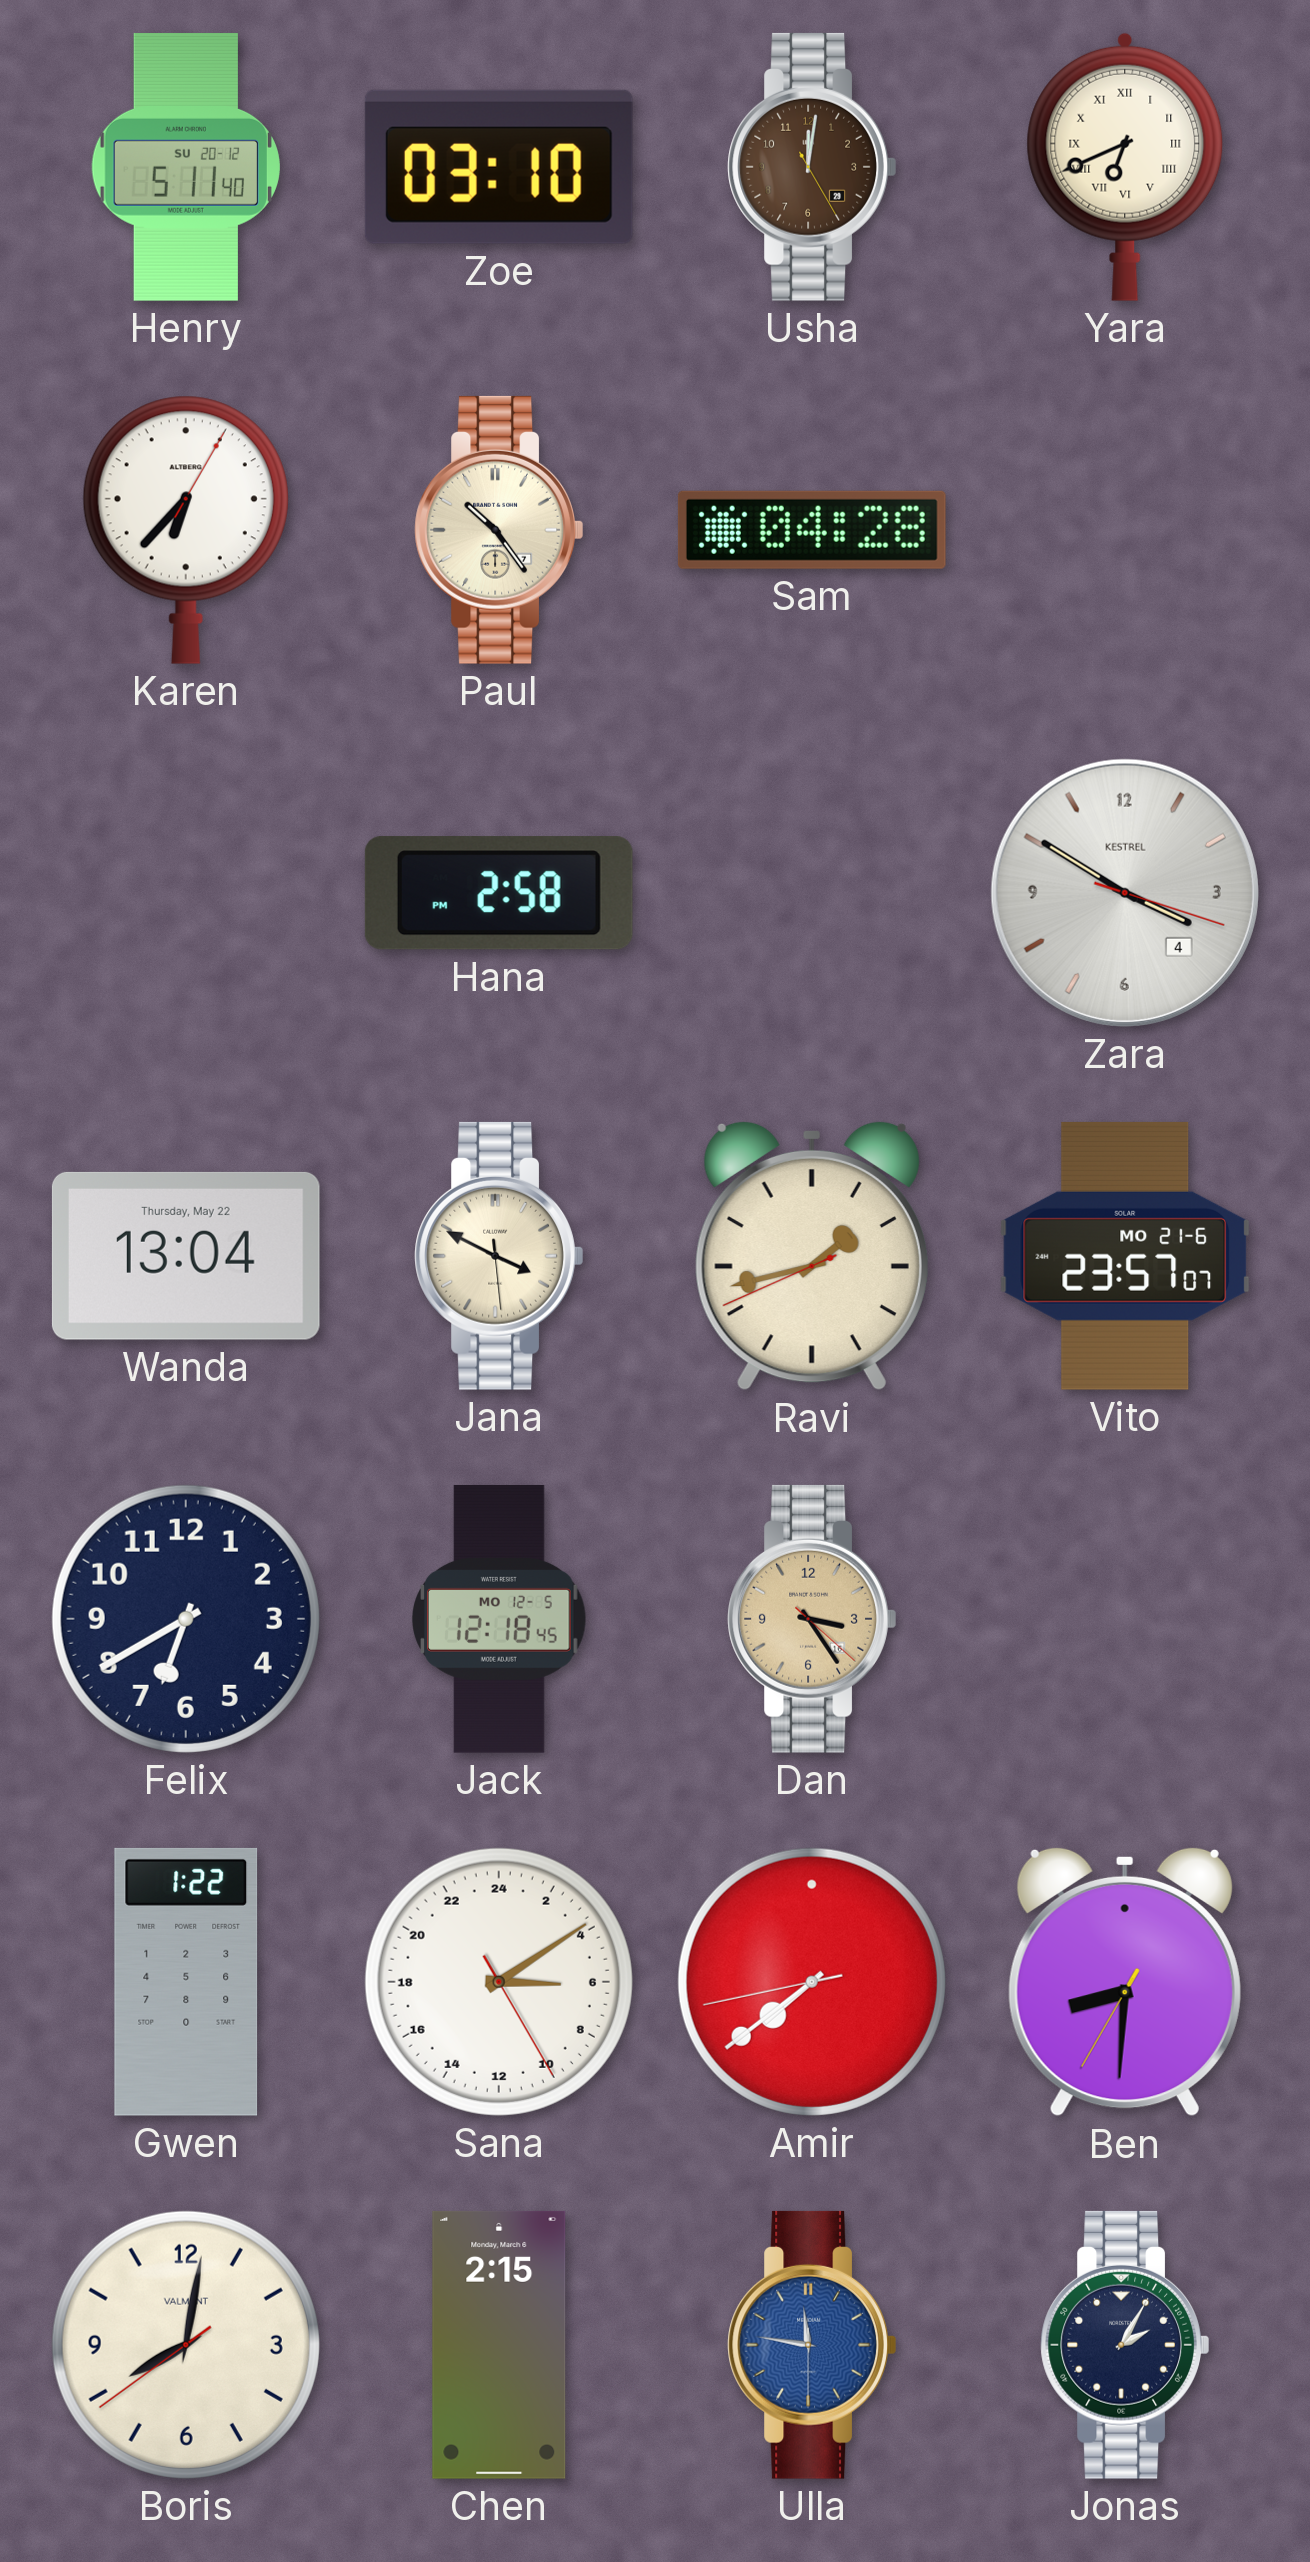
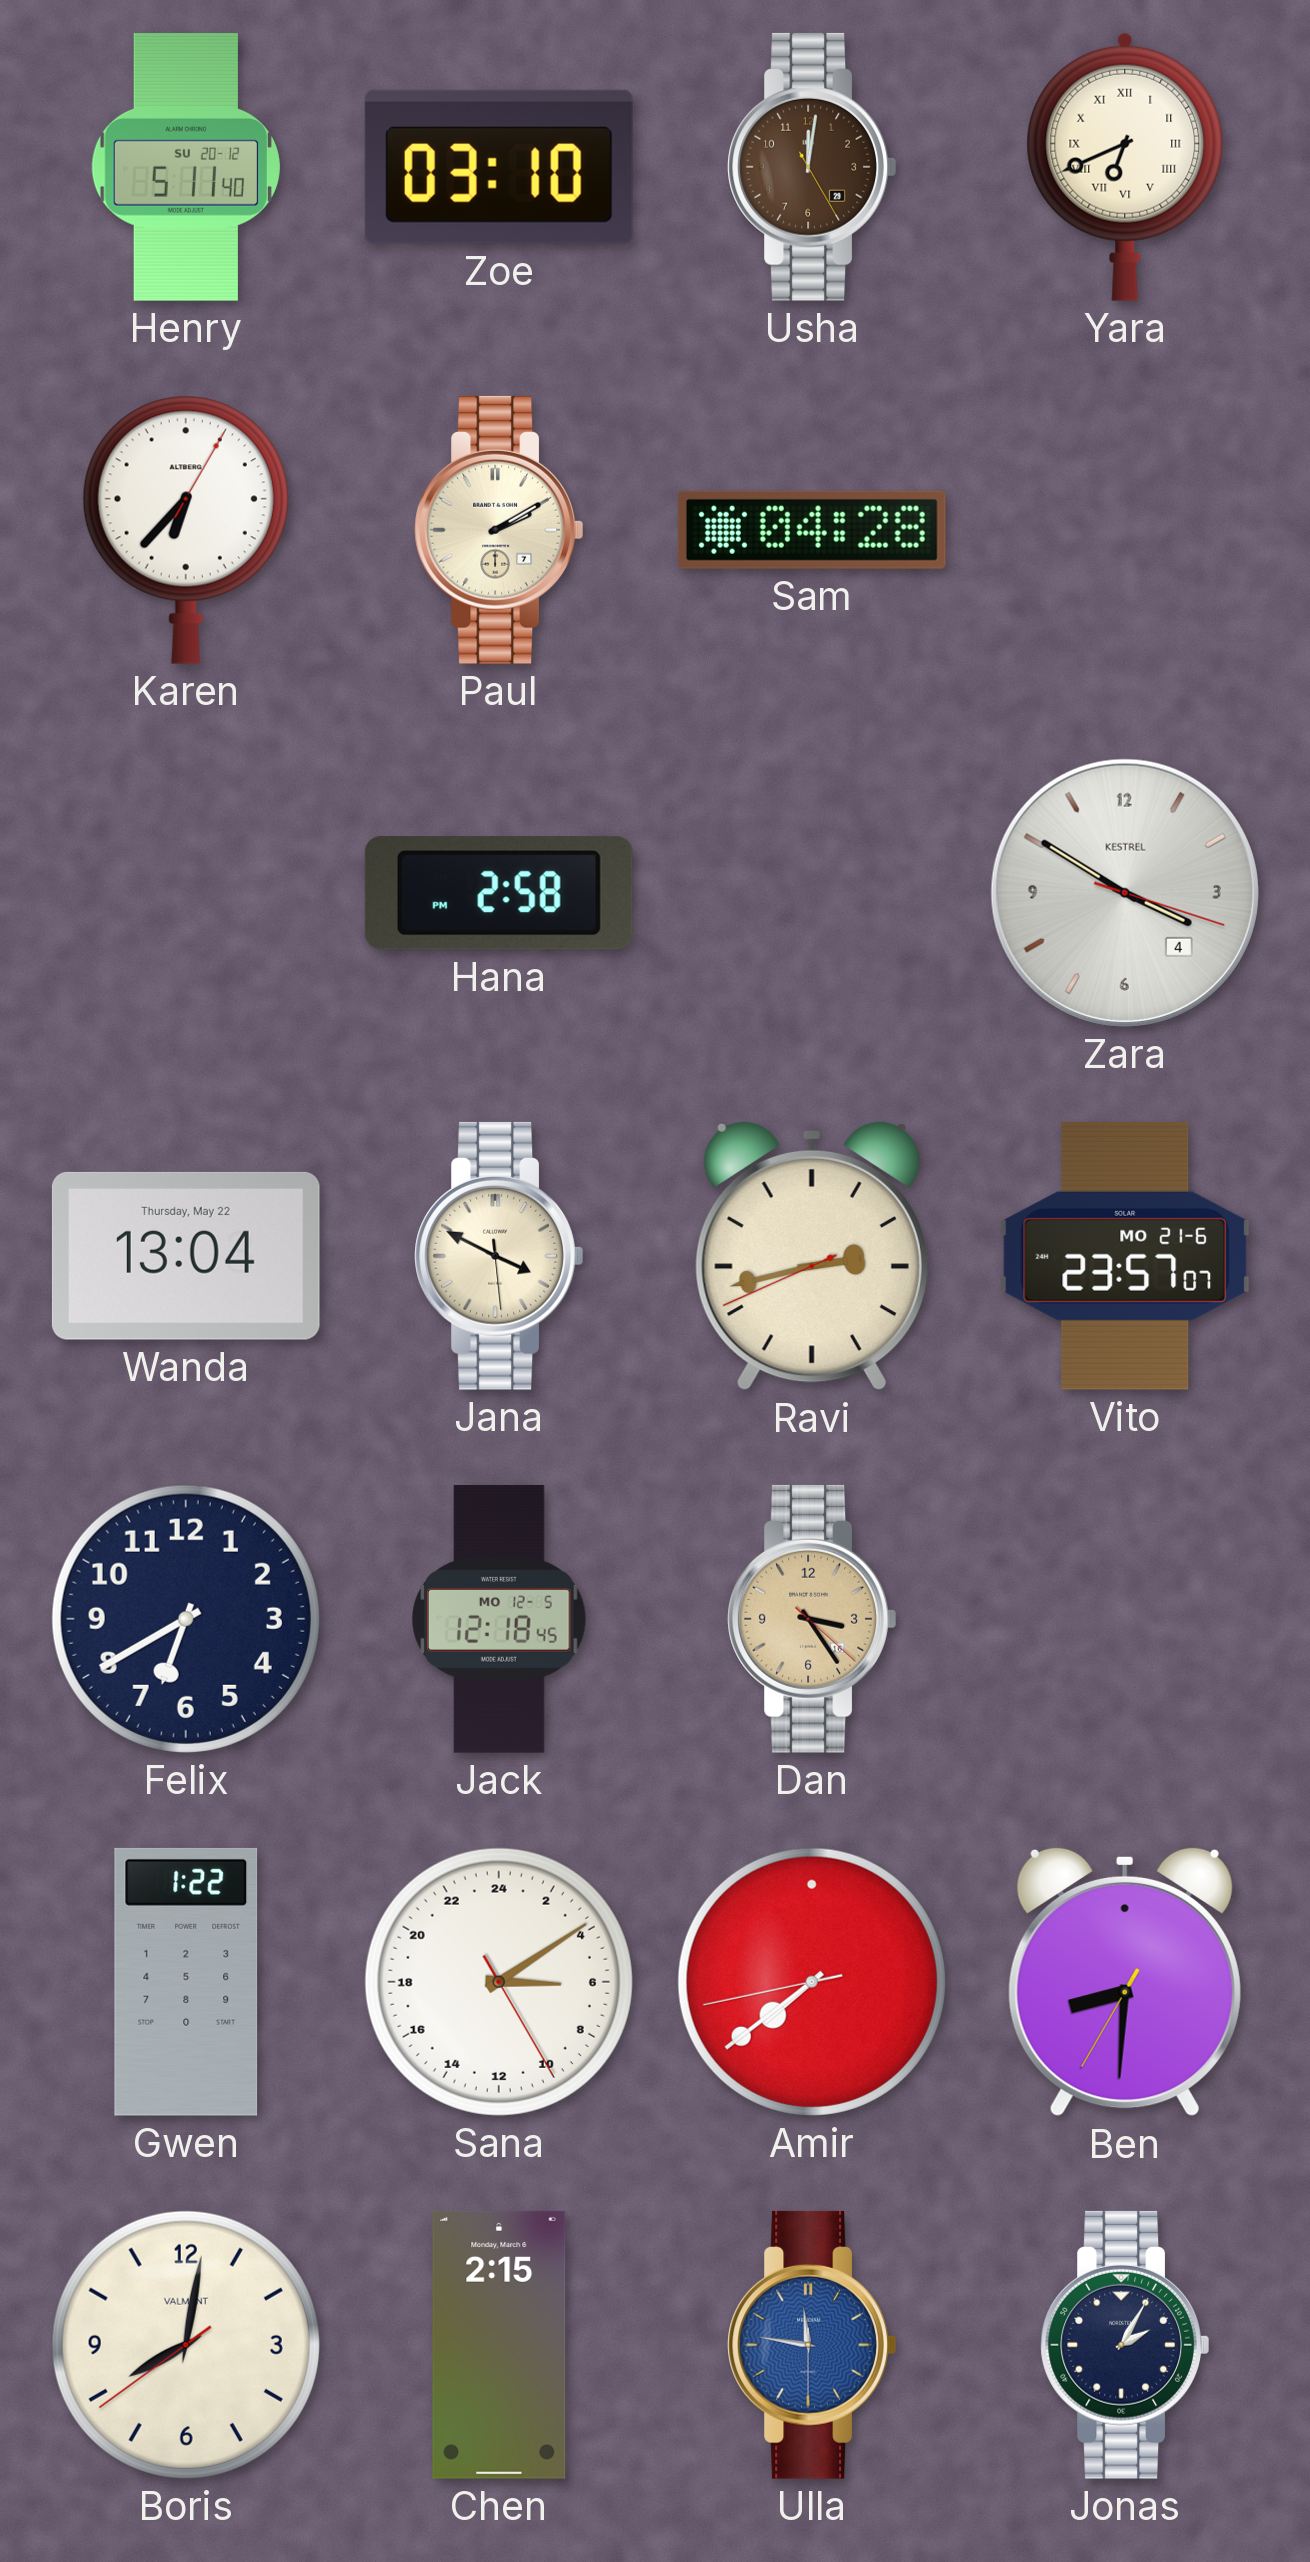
Paul: 10:24 -> 2:10 (499, 530)
Ravi: 1:42 -> 2:42 (812, 1256)
